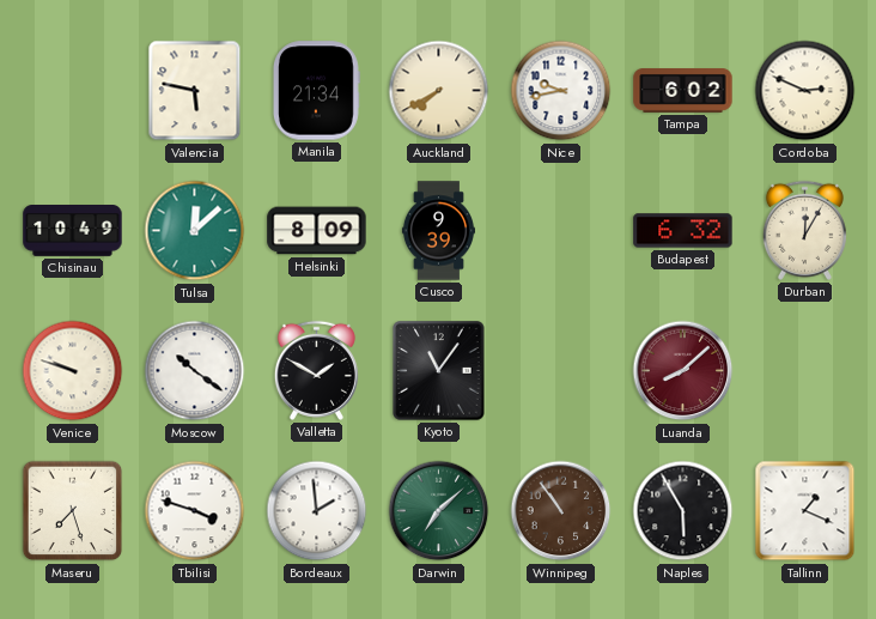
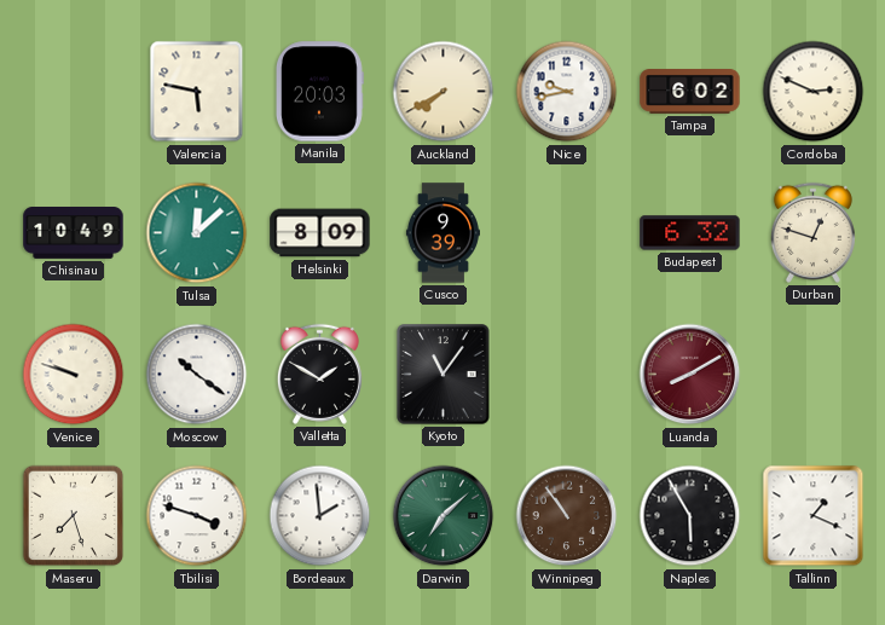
Manila: 21:34 -> 20:03 (319, 92)
Durban: 12:05 -> 12:48 (812, 232)
Luanda: 8:08 -> 8:10 (690, 375)
